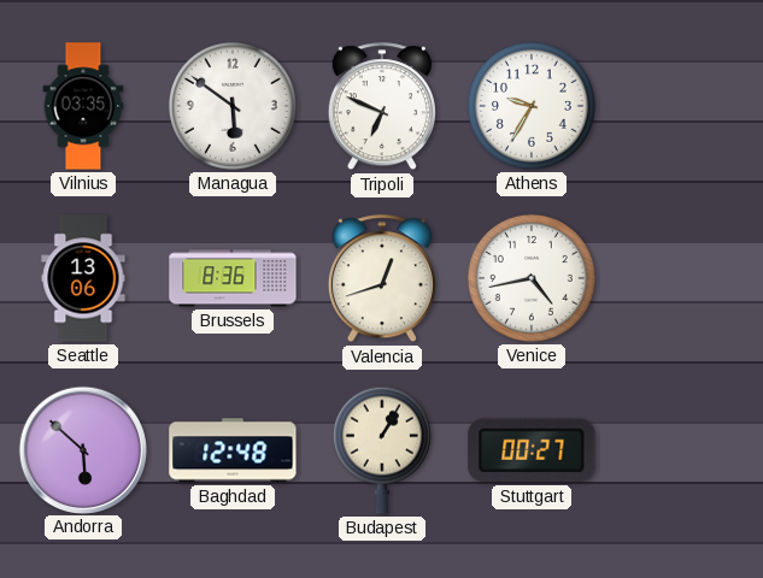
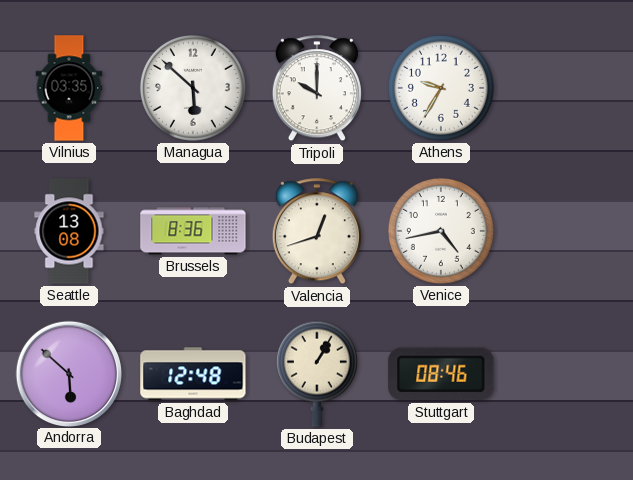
Managua: 5:51 -> 5:52 (193, 88)
Tripoli: 6:49 -> 10:00 (317, 89)
Seattle: 13:06 -> 13:08 (69, 231)
Stuttgart: 00:27 -> 08:46 (441, 374)
